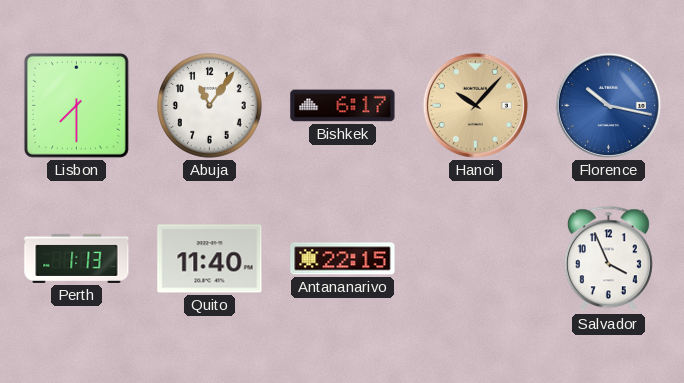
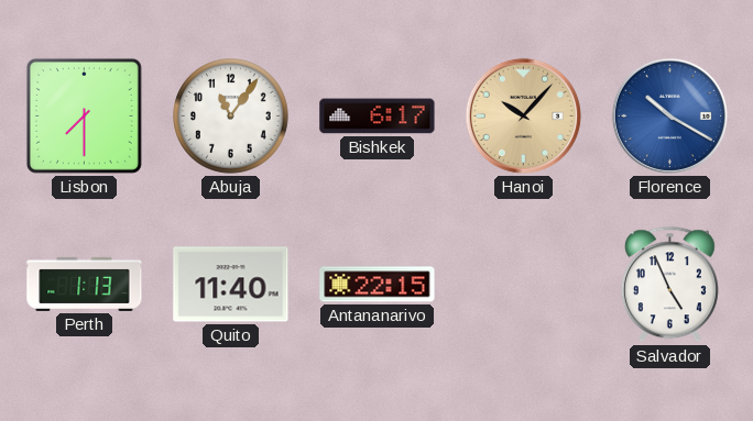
Florence: 10:17 -> 10:20 (669, 115)
Salvador: 3:56 -> 4:56 (669, 285)
